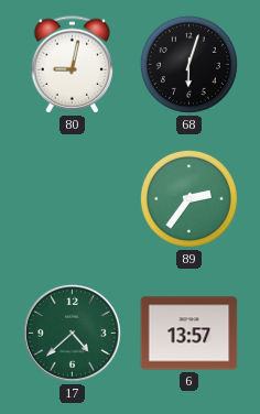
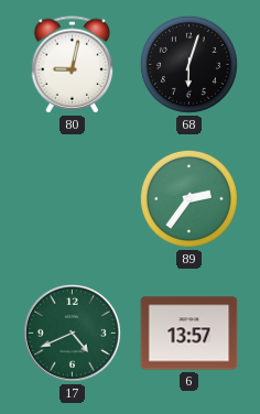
17: 4:38 -> 4:41 (72, 333)
